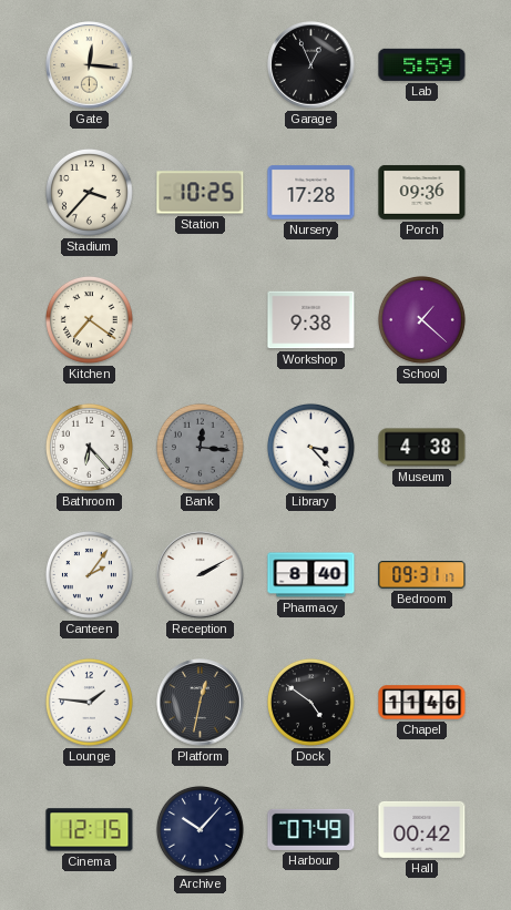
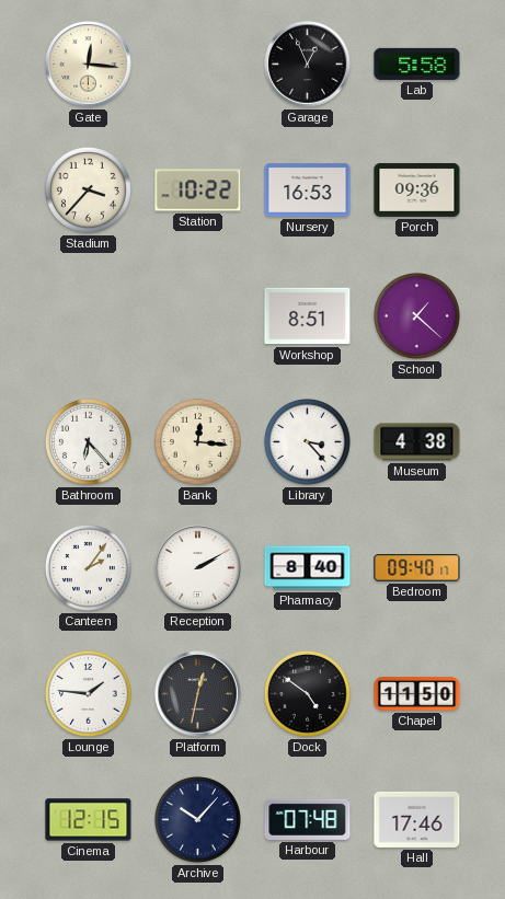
Lab: 5:59 -> 5:58 (417, 64)
Station: 10:25 -> 10:22 (198, 191)
Nursery: 17:28 -> 16:53 (308, 191)
Kitchen: 7:21 -> none (89, 319)
Workshop: 9:38 -> 8:51 (308, 316)
Bank dial: grey -> cream (197, 441)
Bedroom: 09:31 -> 09:40 (417, 568)
Chapel: 11:46 -> 11:50 (417, 694)
Harbour: 07:49 -> 07:48 (308, 819)
Hall: 00:42 -> 17:46 (417, 819)
